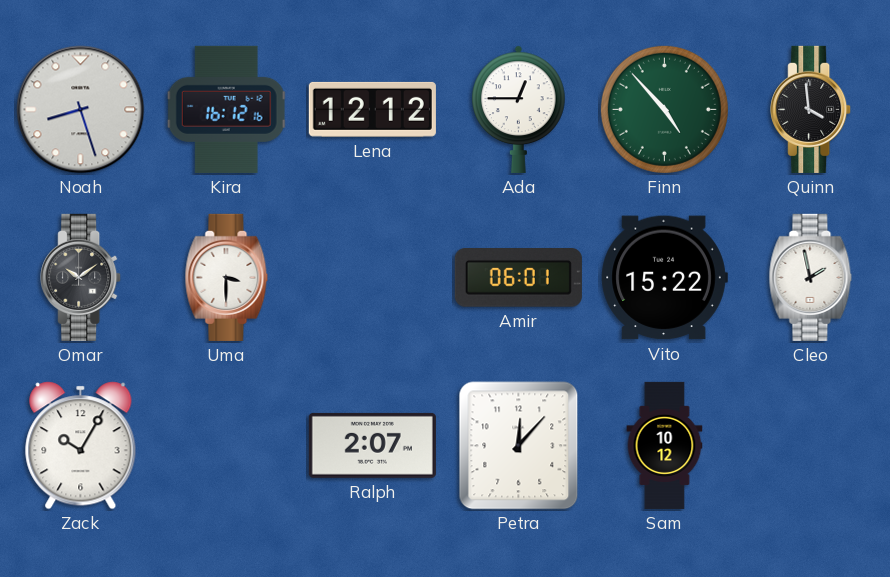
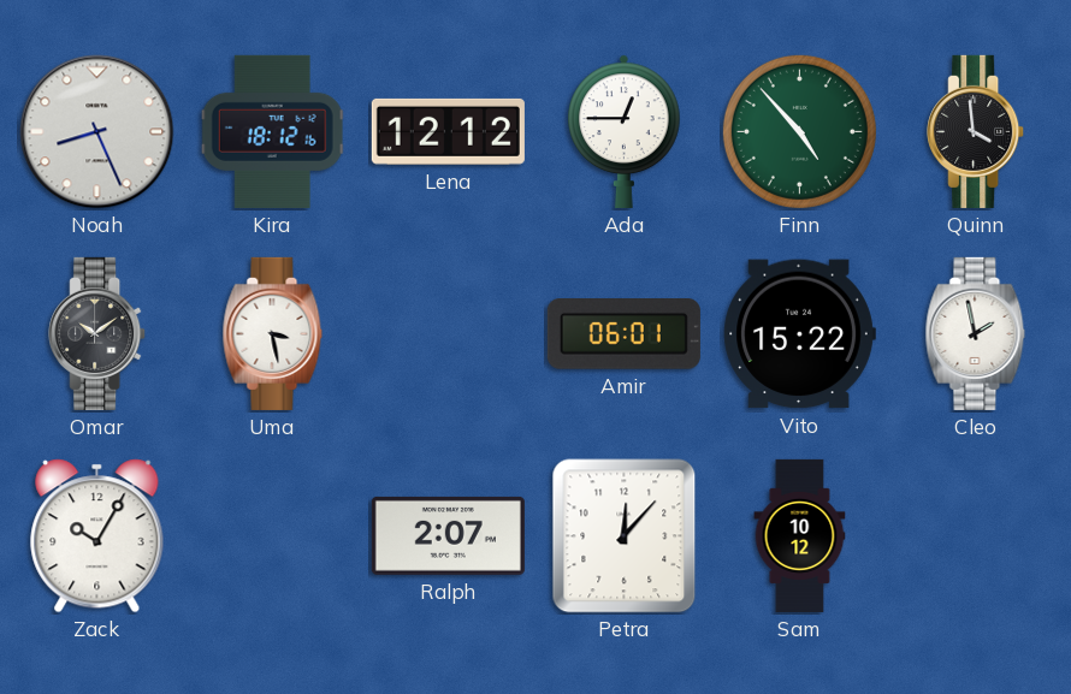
Noah: 8:27 -> 8:26 (97, 132)
Kira: 16:12 -> 18:12 (273, 131)
Uma: 3:30 -> 3:28 (273, 333)
